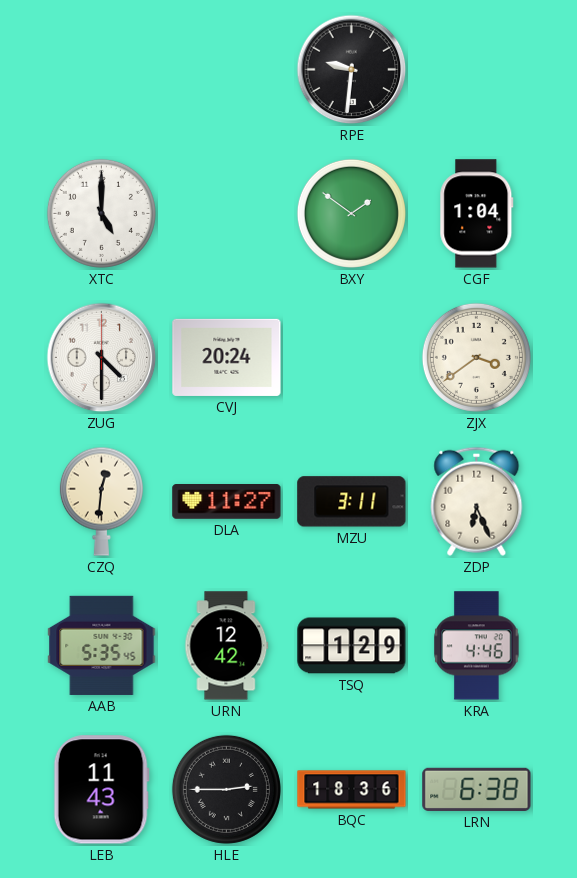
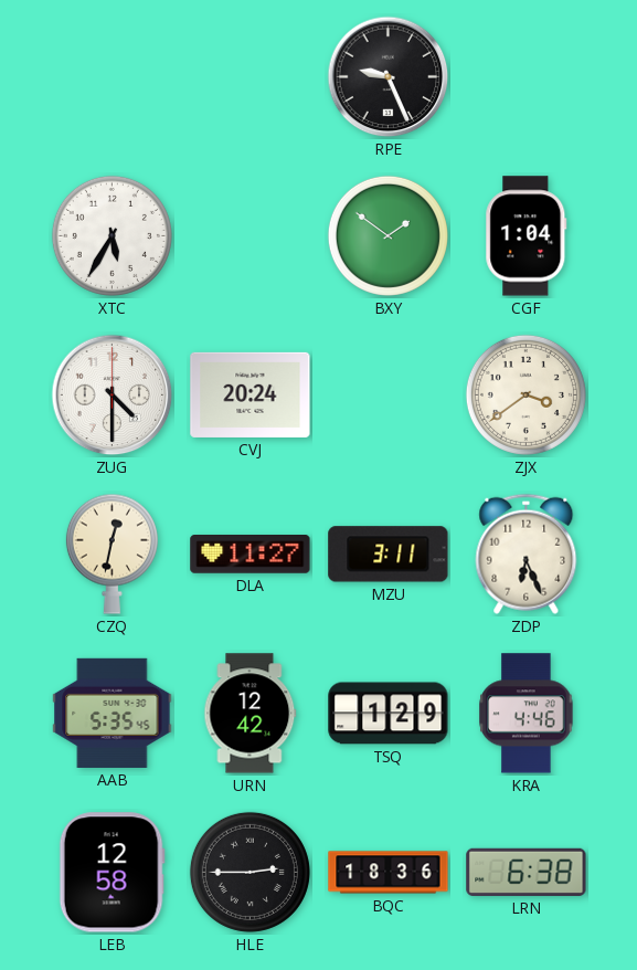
RPE: 9:31 -> 9:26 (389, 77)
XTC: 5:00 -> 5:35 (112, 235)
CZQ: 12:31 -> 12:32 (112, 553)
LEB: 11:43 -> 12:58 (112, 873)
